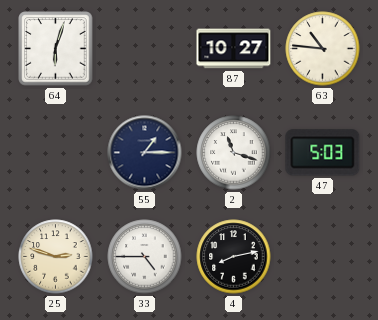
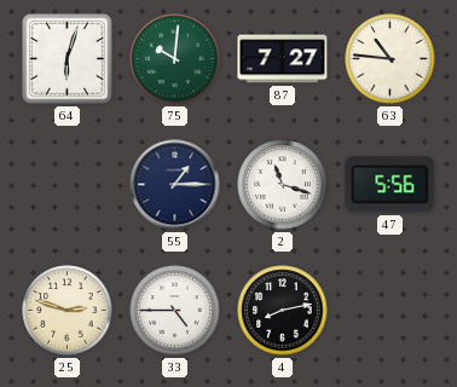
75: none -> 10:01 (175, 59)
87: 10:27 -> 7:27 (283, 59)
47: 5:03 -> 5:56 (391, 185)
